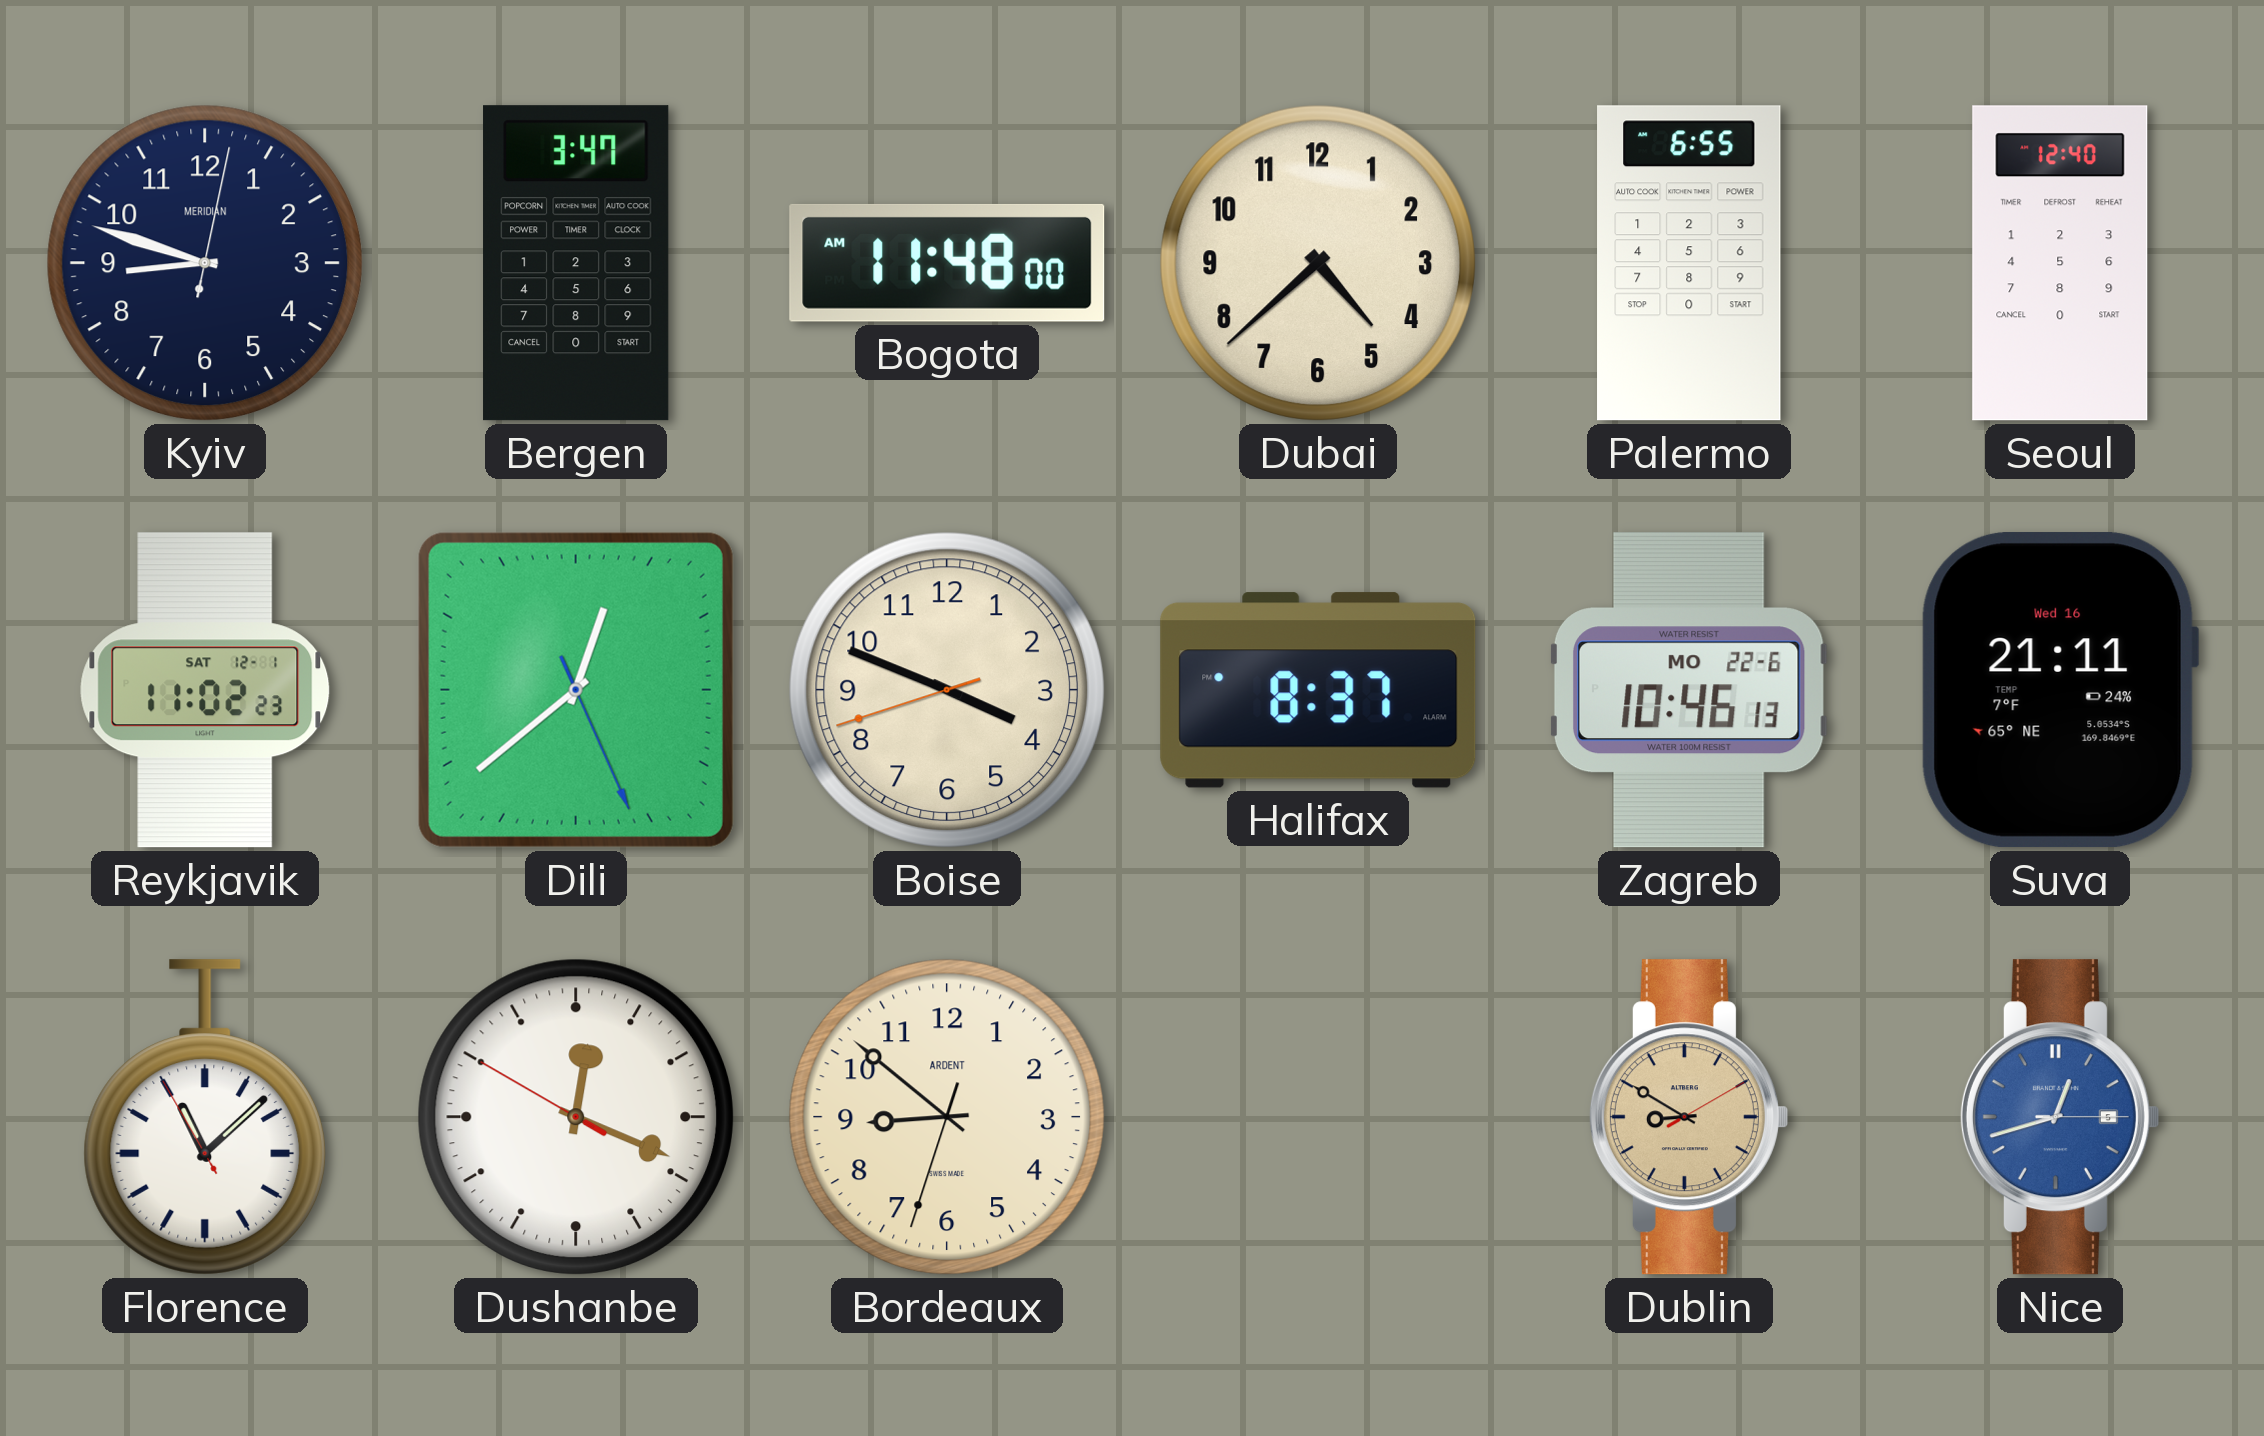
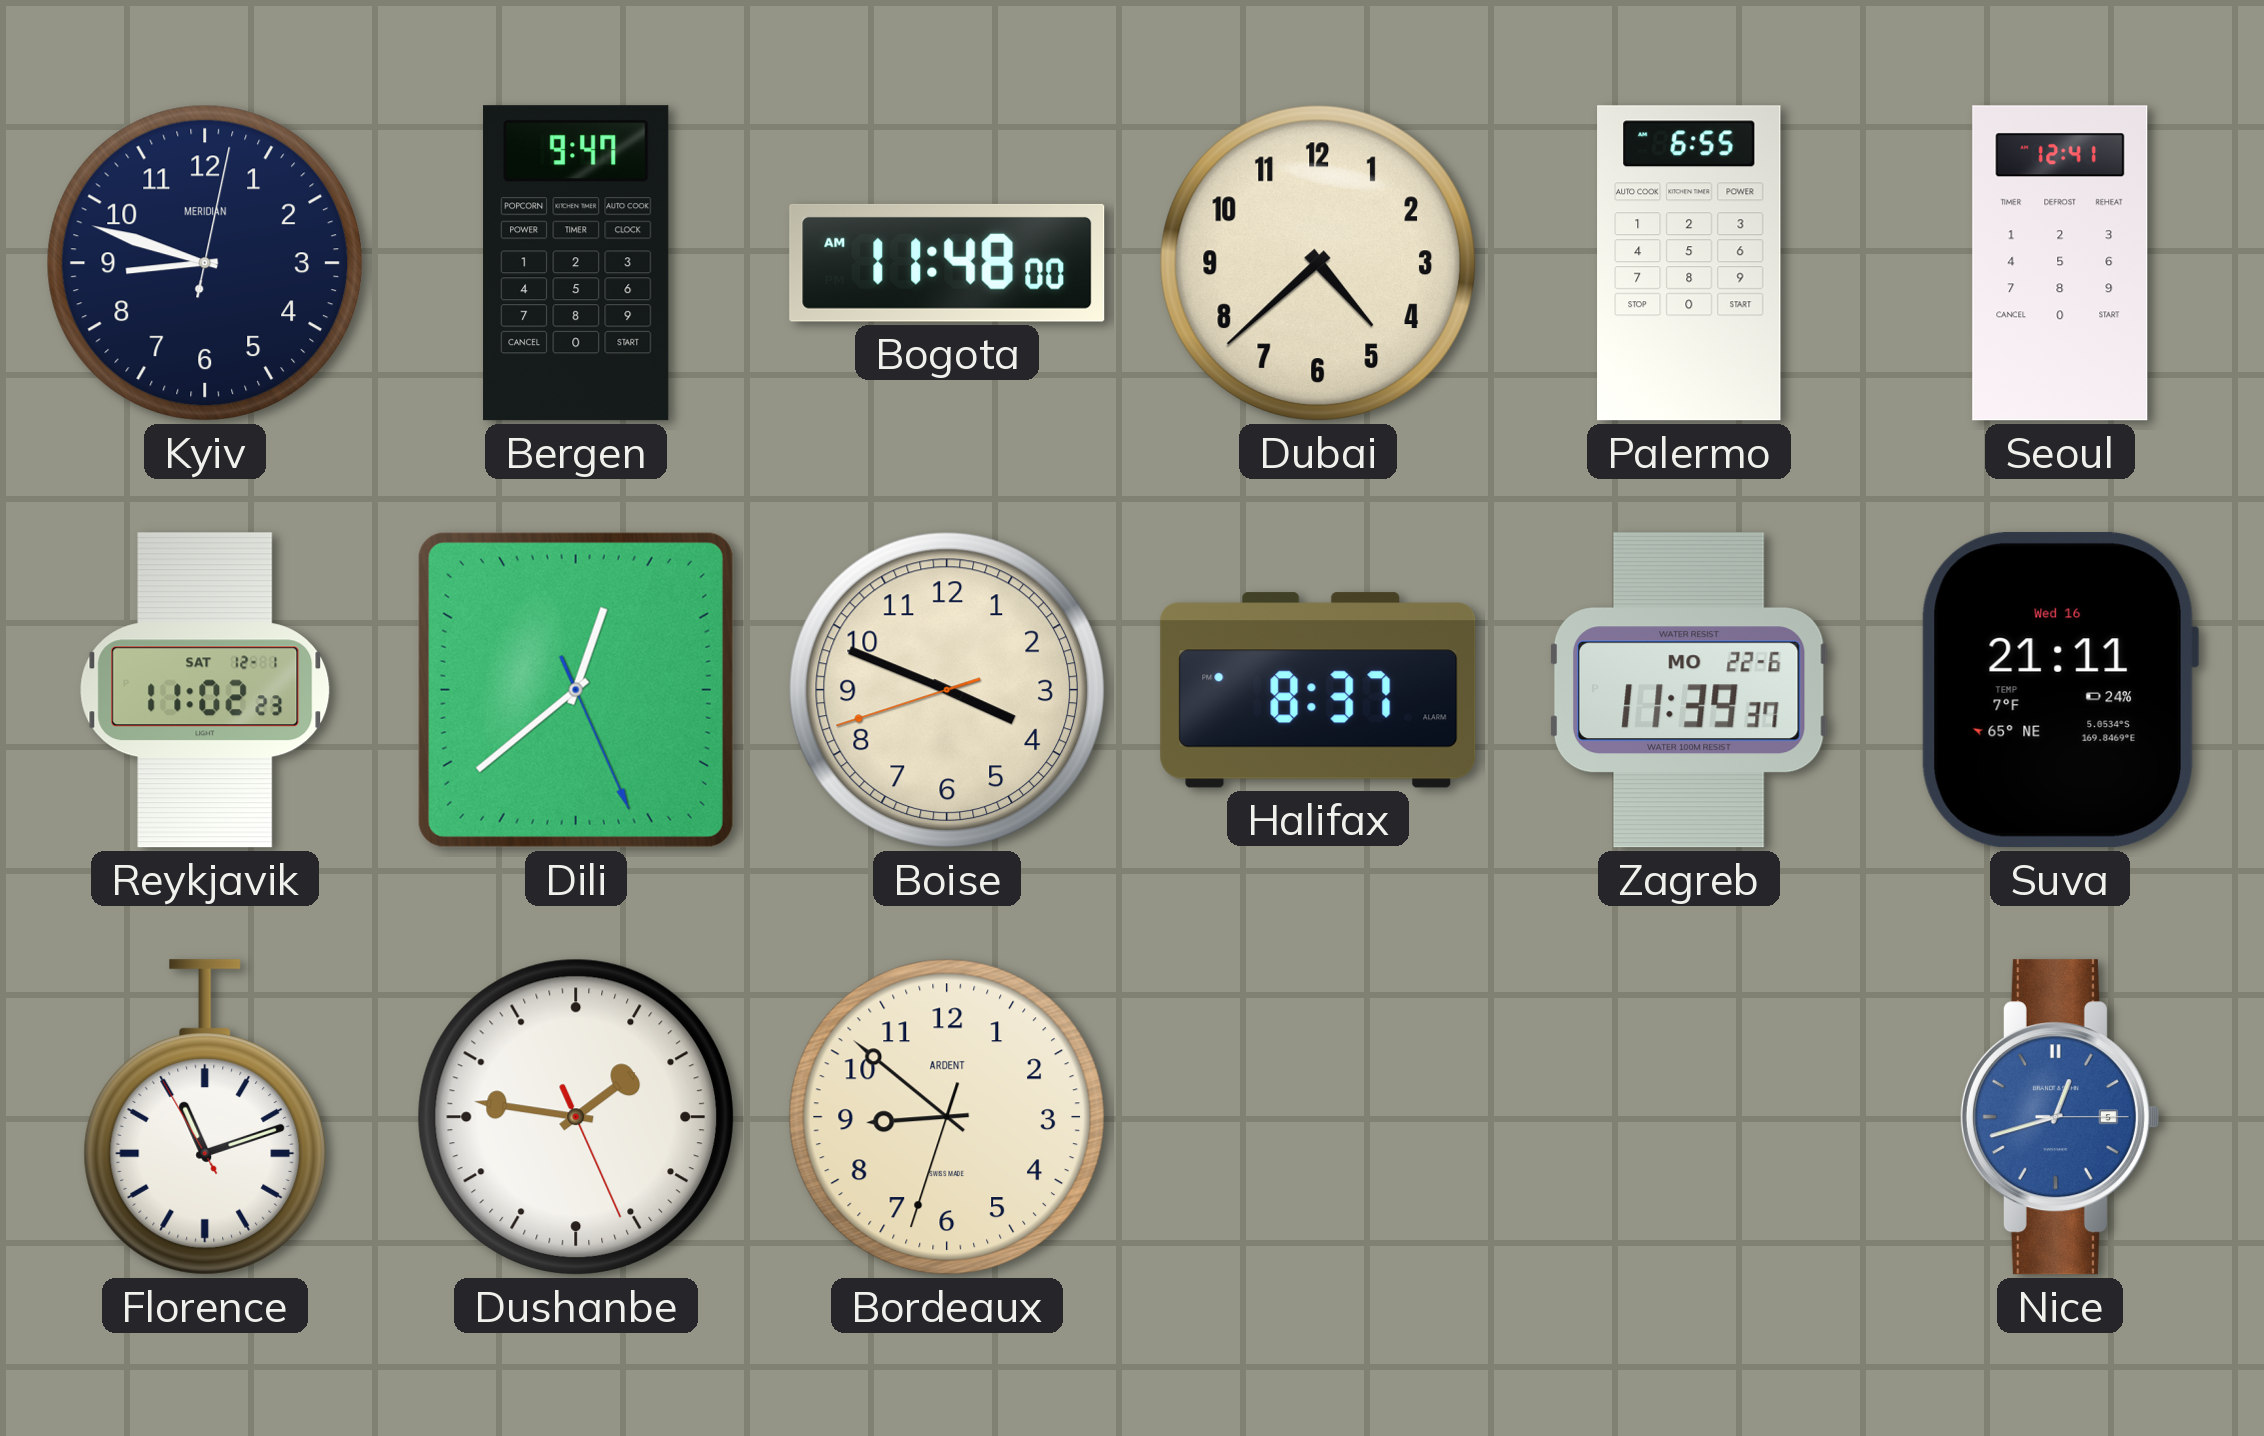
Bergen: 3:47 -> 9:47 (576, 263)
Seoul: 12:40 -> 12:41 (2060, 263)
Zagreb: 10:46 -> 11:39 (1689, 690)
Florence: 11:07 -> 11:11 (205, 1117)
Dushanbe: 12:18 -> 1:46 (576, 1117)
Dublin: 8:50 -> none (1688, 1117)
